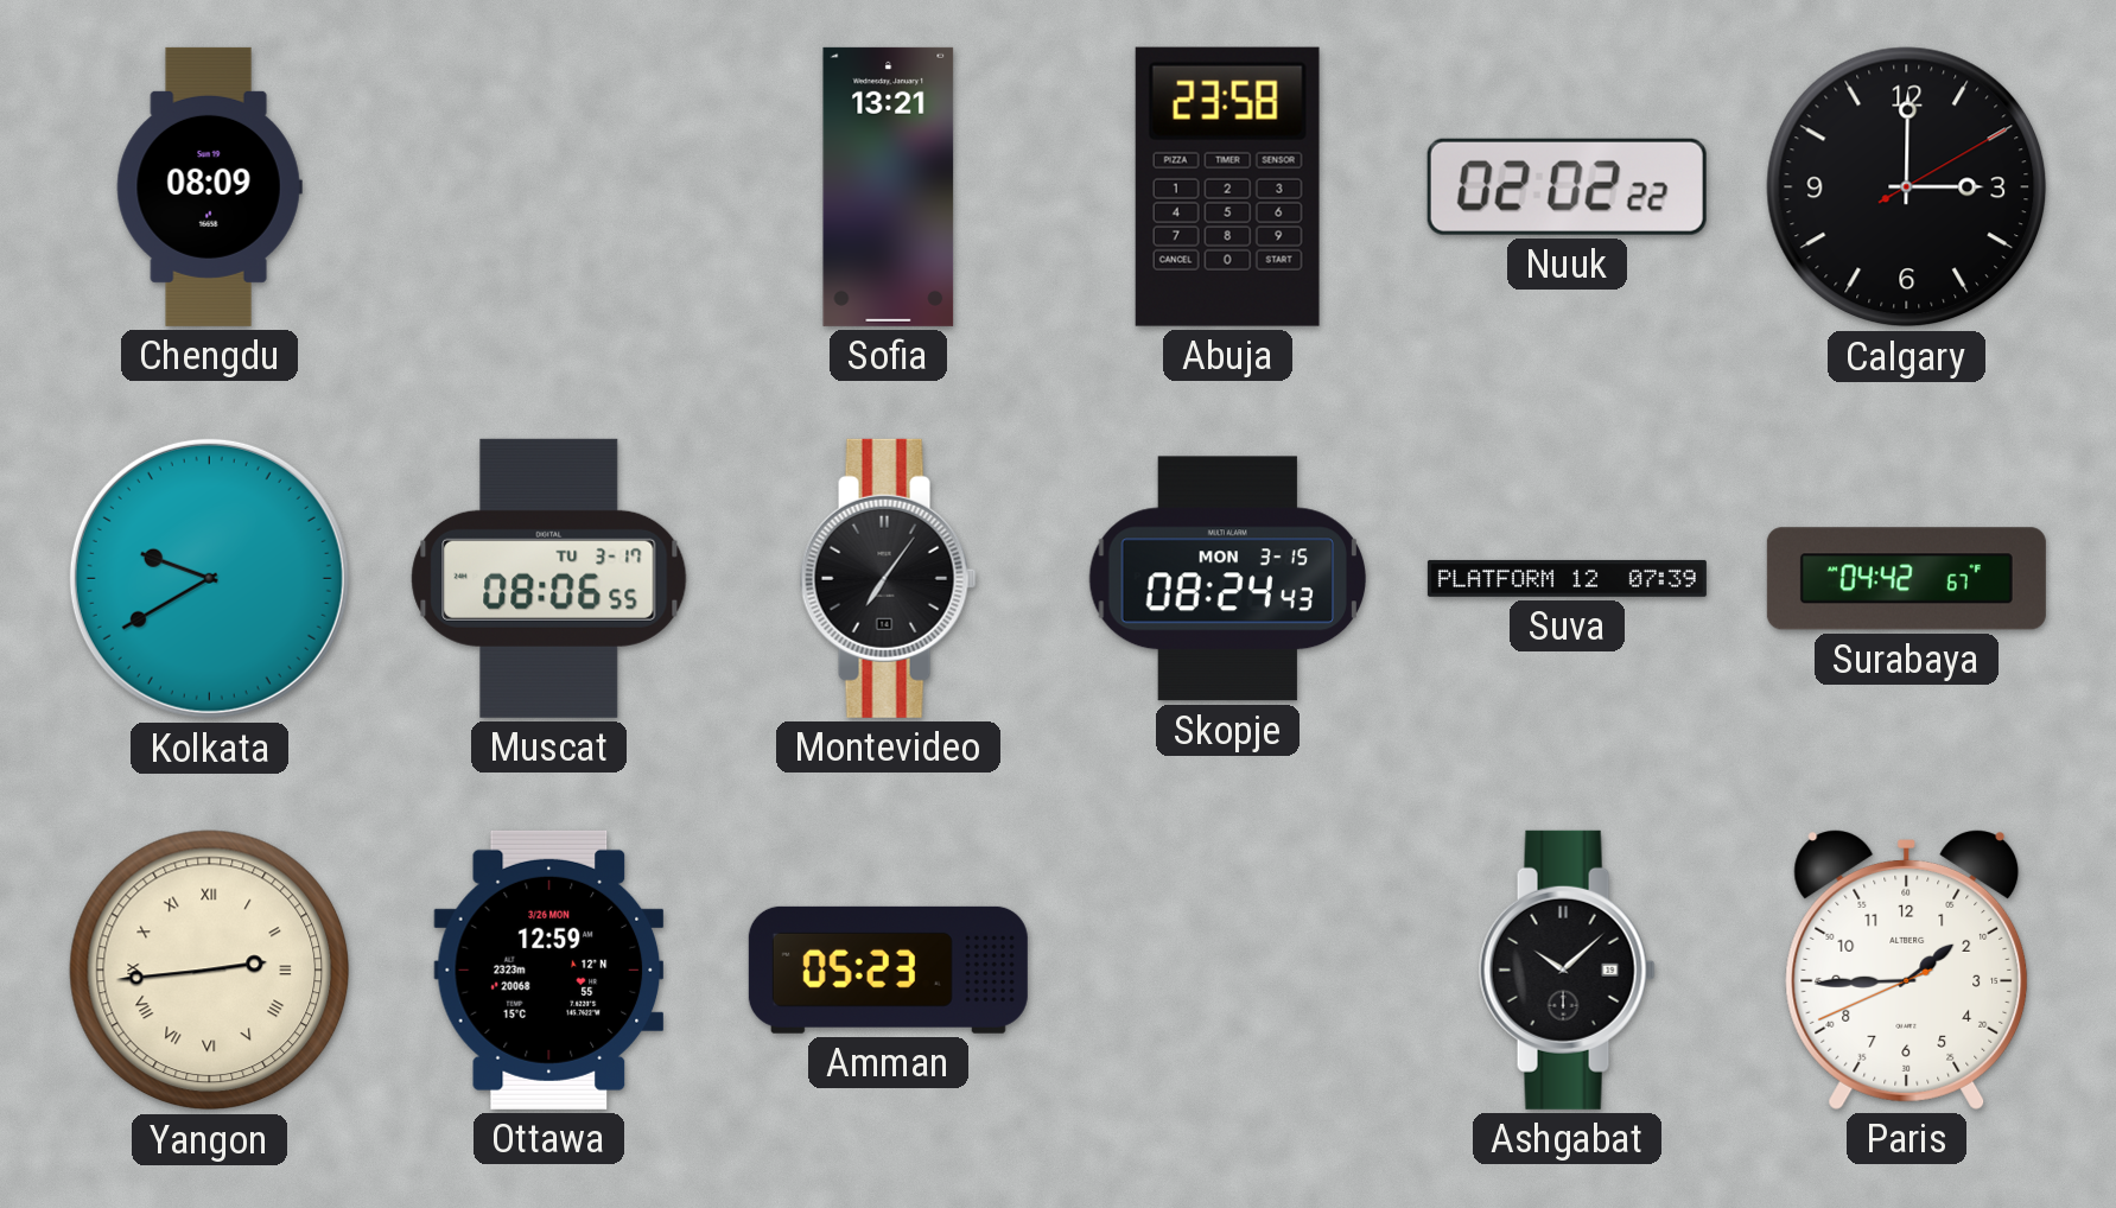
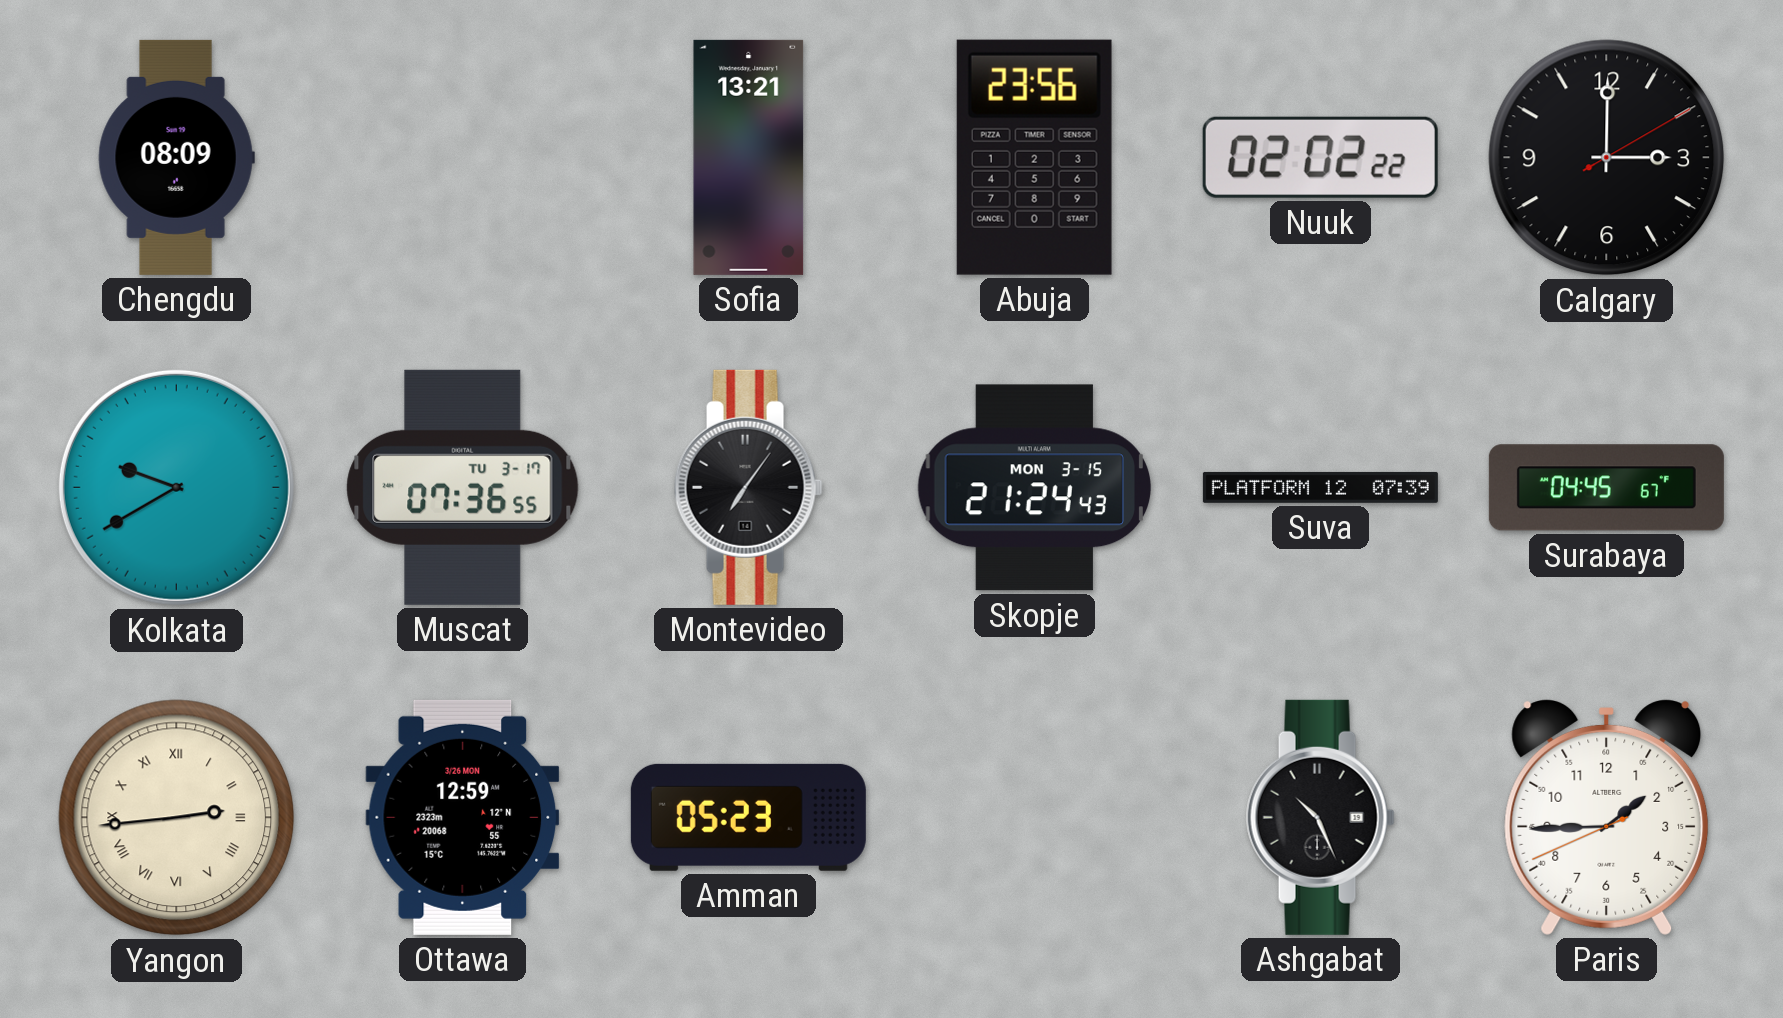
Abuja: 23:58 -> 23:56 (1034, 157)
Muscat: 08:06 -> 07:36 (463, 487)
Skopje: 08:24 -> 21:24 (1034, 488)
Surabaya: 04:42 -> 04:45 (1606, 488)
Ashgabat: 10:08 -> 10:26 (1320, 817)
